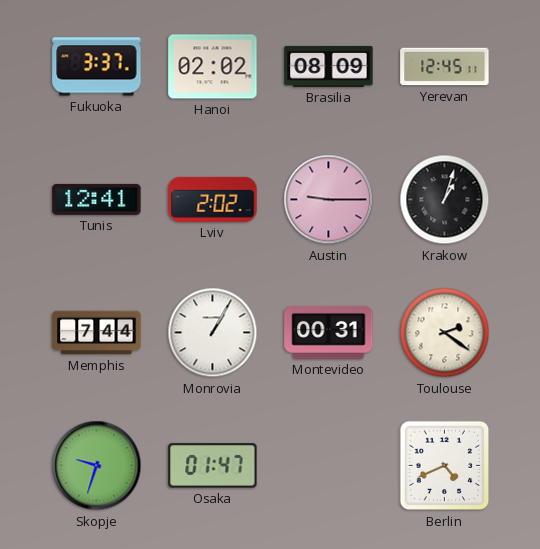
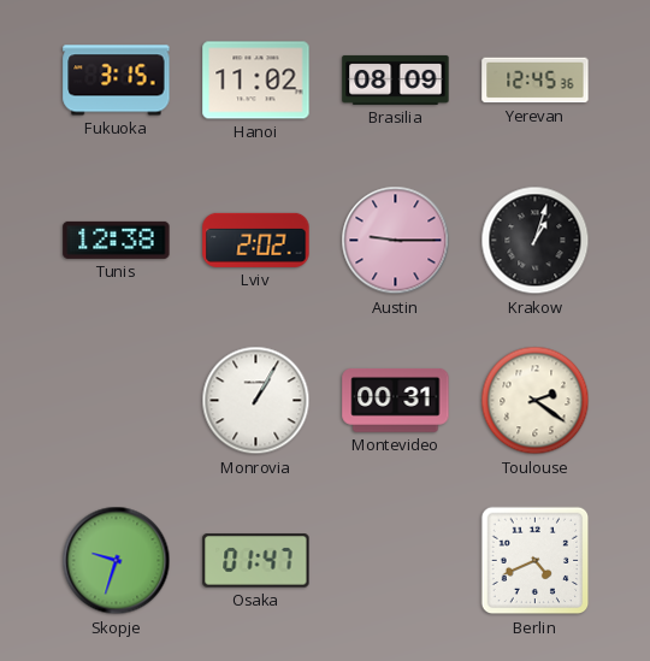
Fukuoka: 3:37 -> 3:15 (117, 81)
Hanoi: 02:02 -> 11:02 (256, 81)
Yerevan: 12:45:11 -> 12:45:36 (536, 81)
Tunis: 12:41 -> 12:38 (117, 240)
Memphis: 7:44 -> none (97, 333)
